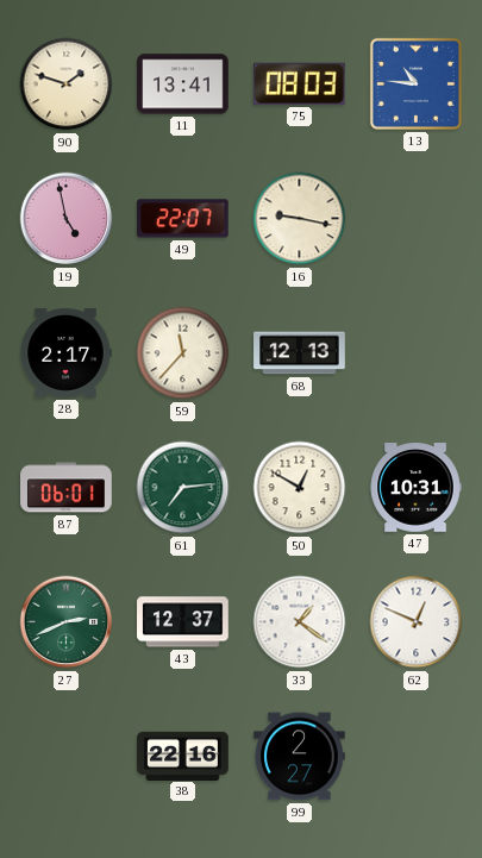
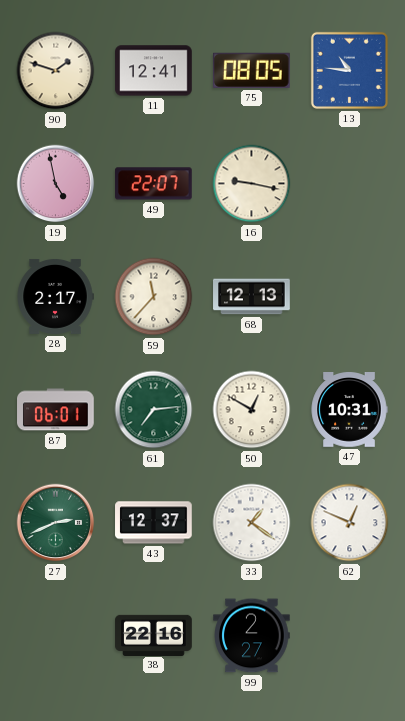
11: 13:41 -> 12:41 (154, 71)
75: 08:03 -> 08:05 (251, 70)
